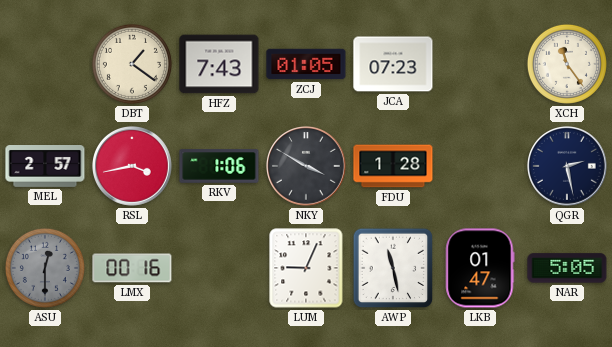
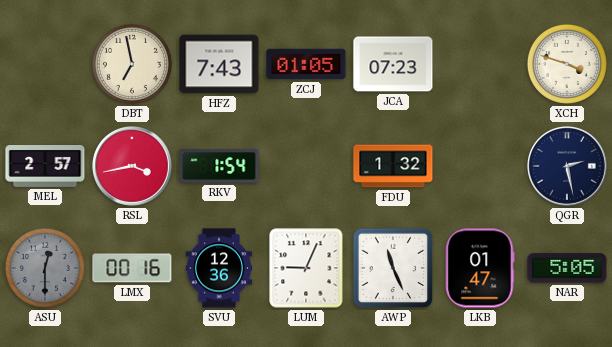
DBT: 1:21 -> 6:58 (132, 64)
XCH: 11:24 -> 3:48 (567, 64)
RKV: 1:06 -> 1:54 (219, 166)
NKY: 3:50 -> none (307, 167)
FDU: 1:28 -> 1:32 (393, 166)
SVU: none -> 12:36 (219, 268)
AWP: 11:28 -> 11:26 (393, 268)
